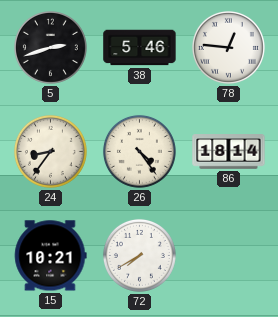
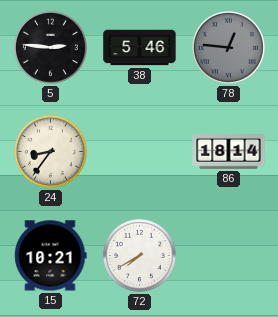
5: 2:42 -> 2:46 (50, 47)
78 dial: white -> grey (228, 47)
26: 4:24 -> none (139, 151)
